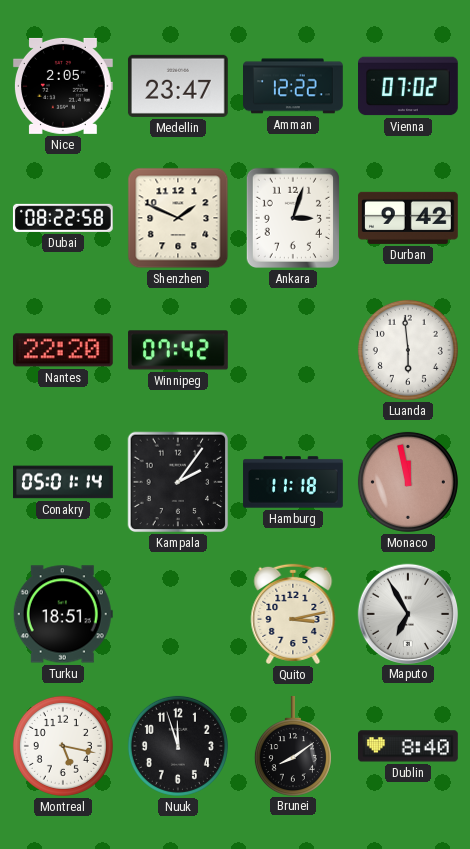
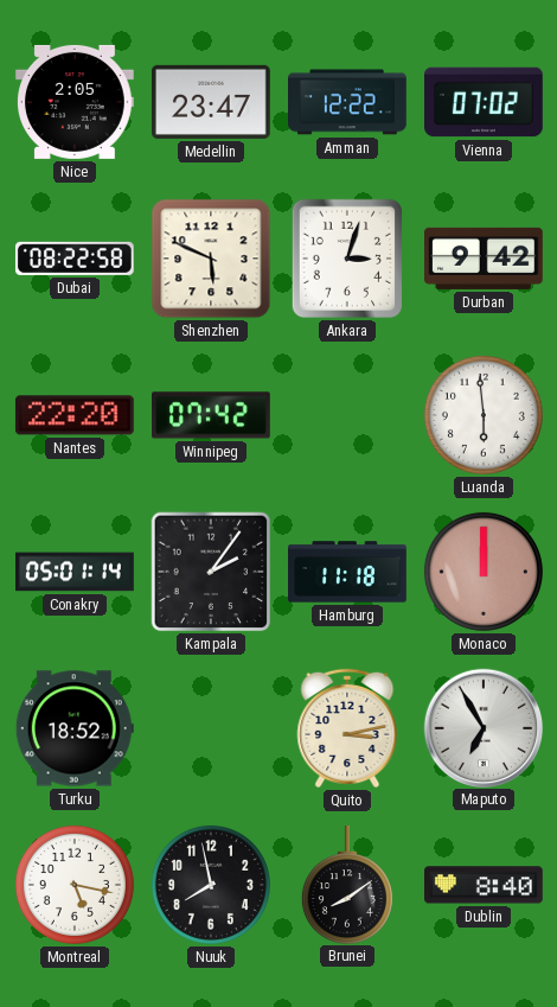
Shenzhen: 1:49 -> 5:49 (211, 259)
Monaco: 11:58 -> 12:00 (484, 572)
Turku: 18:51 -> 18:52 (75, 728)
Nuuk: 11:57 -> 7:58 (211, 885)
